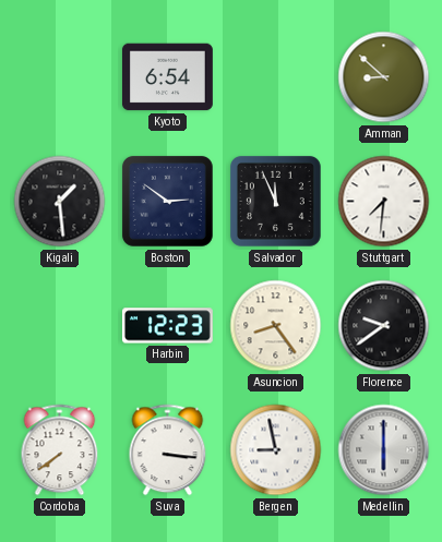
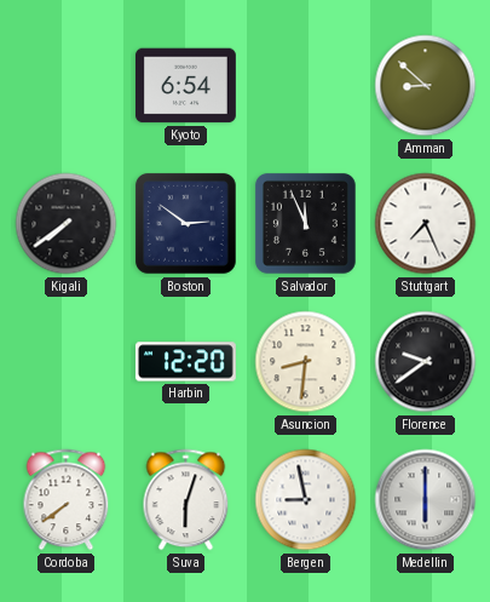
Kigali: 1:29 -> 7:39 (67, 224)
Stuttgart: 7:31 -> 7:26 (426, 224)
Harbin: 12:23 -> 12:20 (185, 362)
Asuncion: 8:24 -> 8:31 (306, 362)
Suva: 3:16 -> 6:03 (186, 500)
